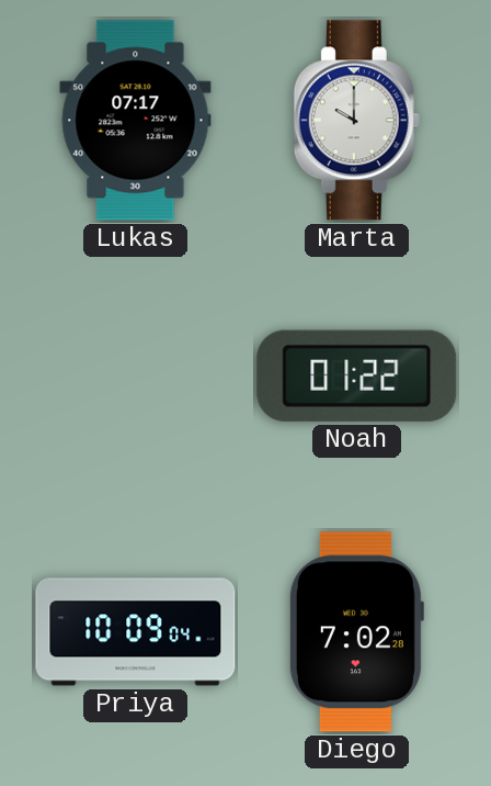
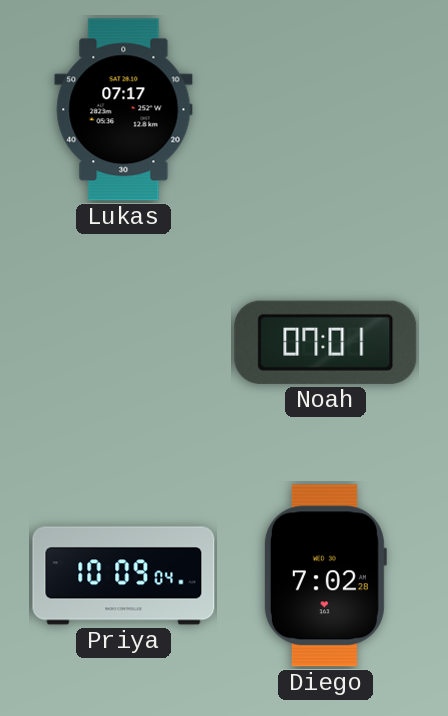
Marta: 10:00 -> none (356, 121)
Noah: 01:22 -> 07:01 (326, 342)
